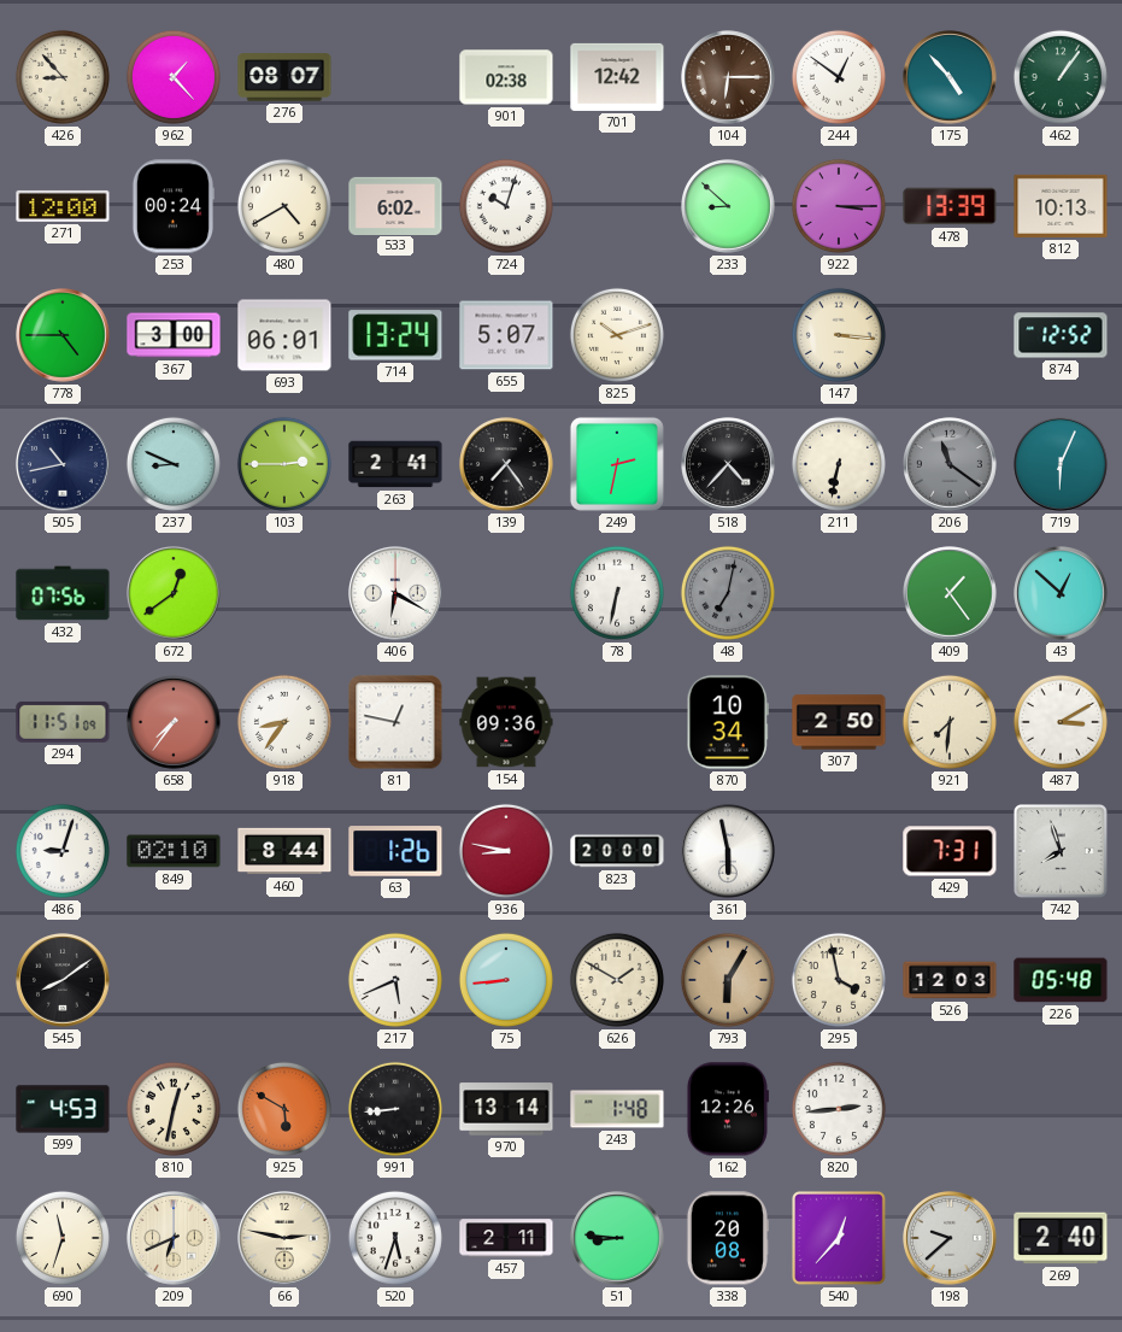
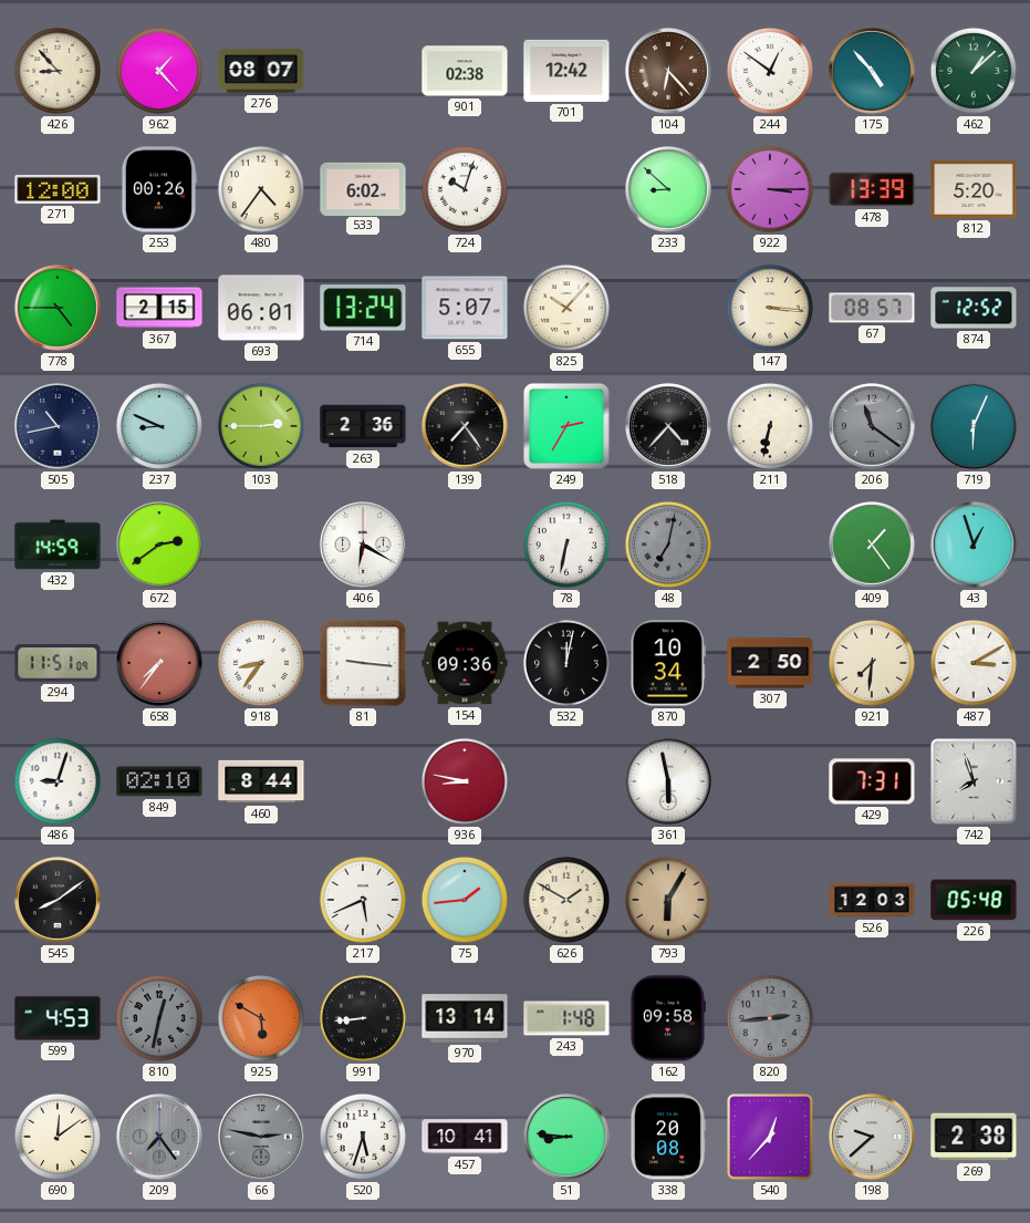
104: 6:15 -> 6:23 (668, 71)
462: 1:06 -> 1:08 (974, 71)
253: 00:24 -> 00:26 (158, 189)
480: 4:40 -> 4:36 (261, 189)
812: 10:13 -> 5:20 (974, 189)
367: 3:00 -> 2:15 (159, 308)
825: 10:12 -> 10:07 (566, 308)
67: none -> 08:57 (872, 308)
263: 2:41 -> 2:36 (363, 426)
249: 2:32 -> 2:35 (566, 426)
432: 07:56 -> 14:59 (58, 545)
672: 12:39 -> 2:39 (159, 545)
43: 12:52 -> 12:57 (974, 545)
81: 12:47 -> 9:16 (363, 663)
532: none -> 12:02 (566, 663)
63: 1:26 -> none (395, 851)
823: 20:00 -> none (617, 851)
75: 8:44 -> 1:44 (465, 900)
295: 3:58 -> none (839, 980)
810 dial: cream -> grey (159, 1018)
162: 12:26 -> 09:58 (667, 1018)
820 dial: white -> grey (770, 1018)
690: 11:33 -> 12:09 (58, 1137)
209: 6:41 -> 7:24 (159, 1137)
209 dial: cream -> grey (159, 1137)
66 dial: cream -> grey (261, 1137)
457: 2:11 -> 10:41 (465, 1137)
269: 2:40 -> 2:38 (974, 1137)
